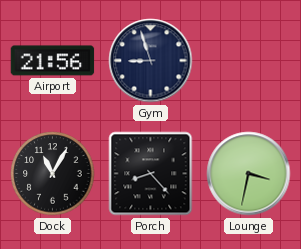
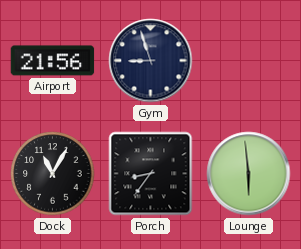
Porch: 8:23 -> 8:36 (151, 174)
Lounge: 3:32 -> 5:59 (249, 174)
